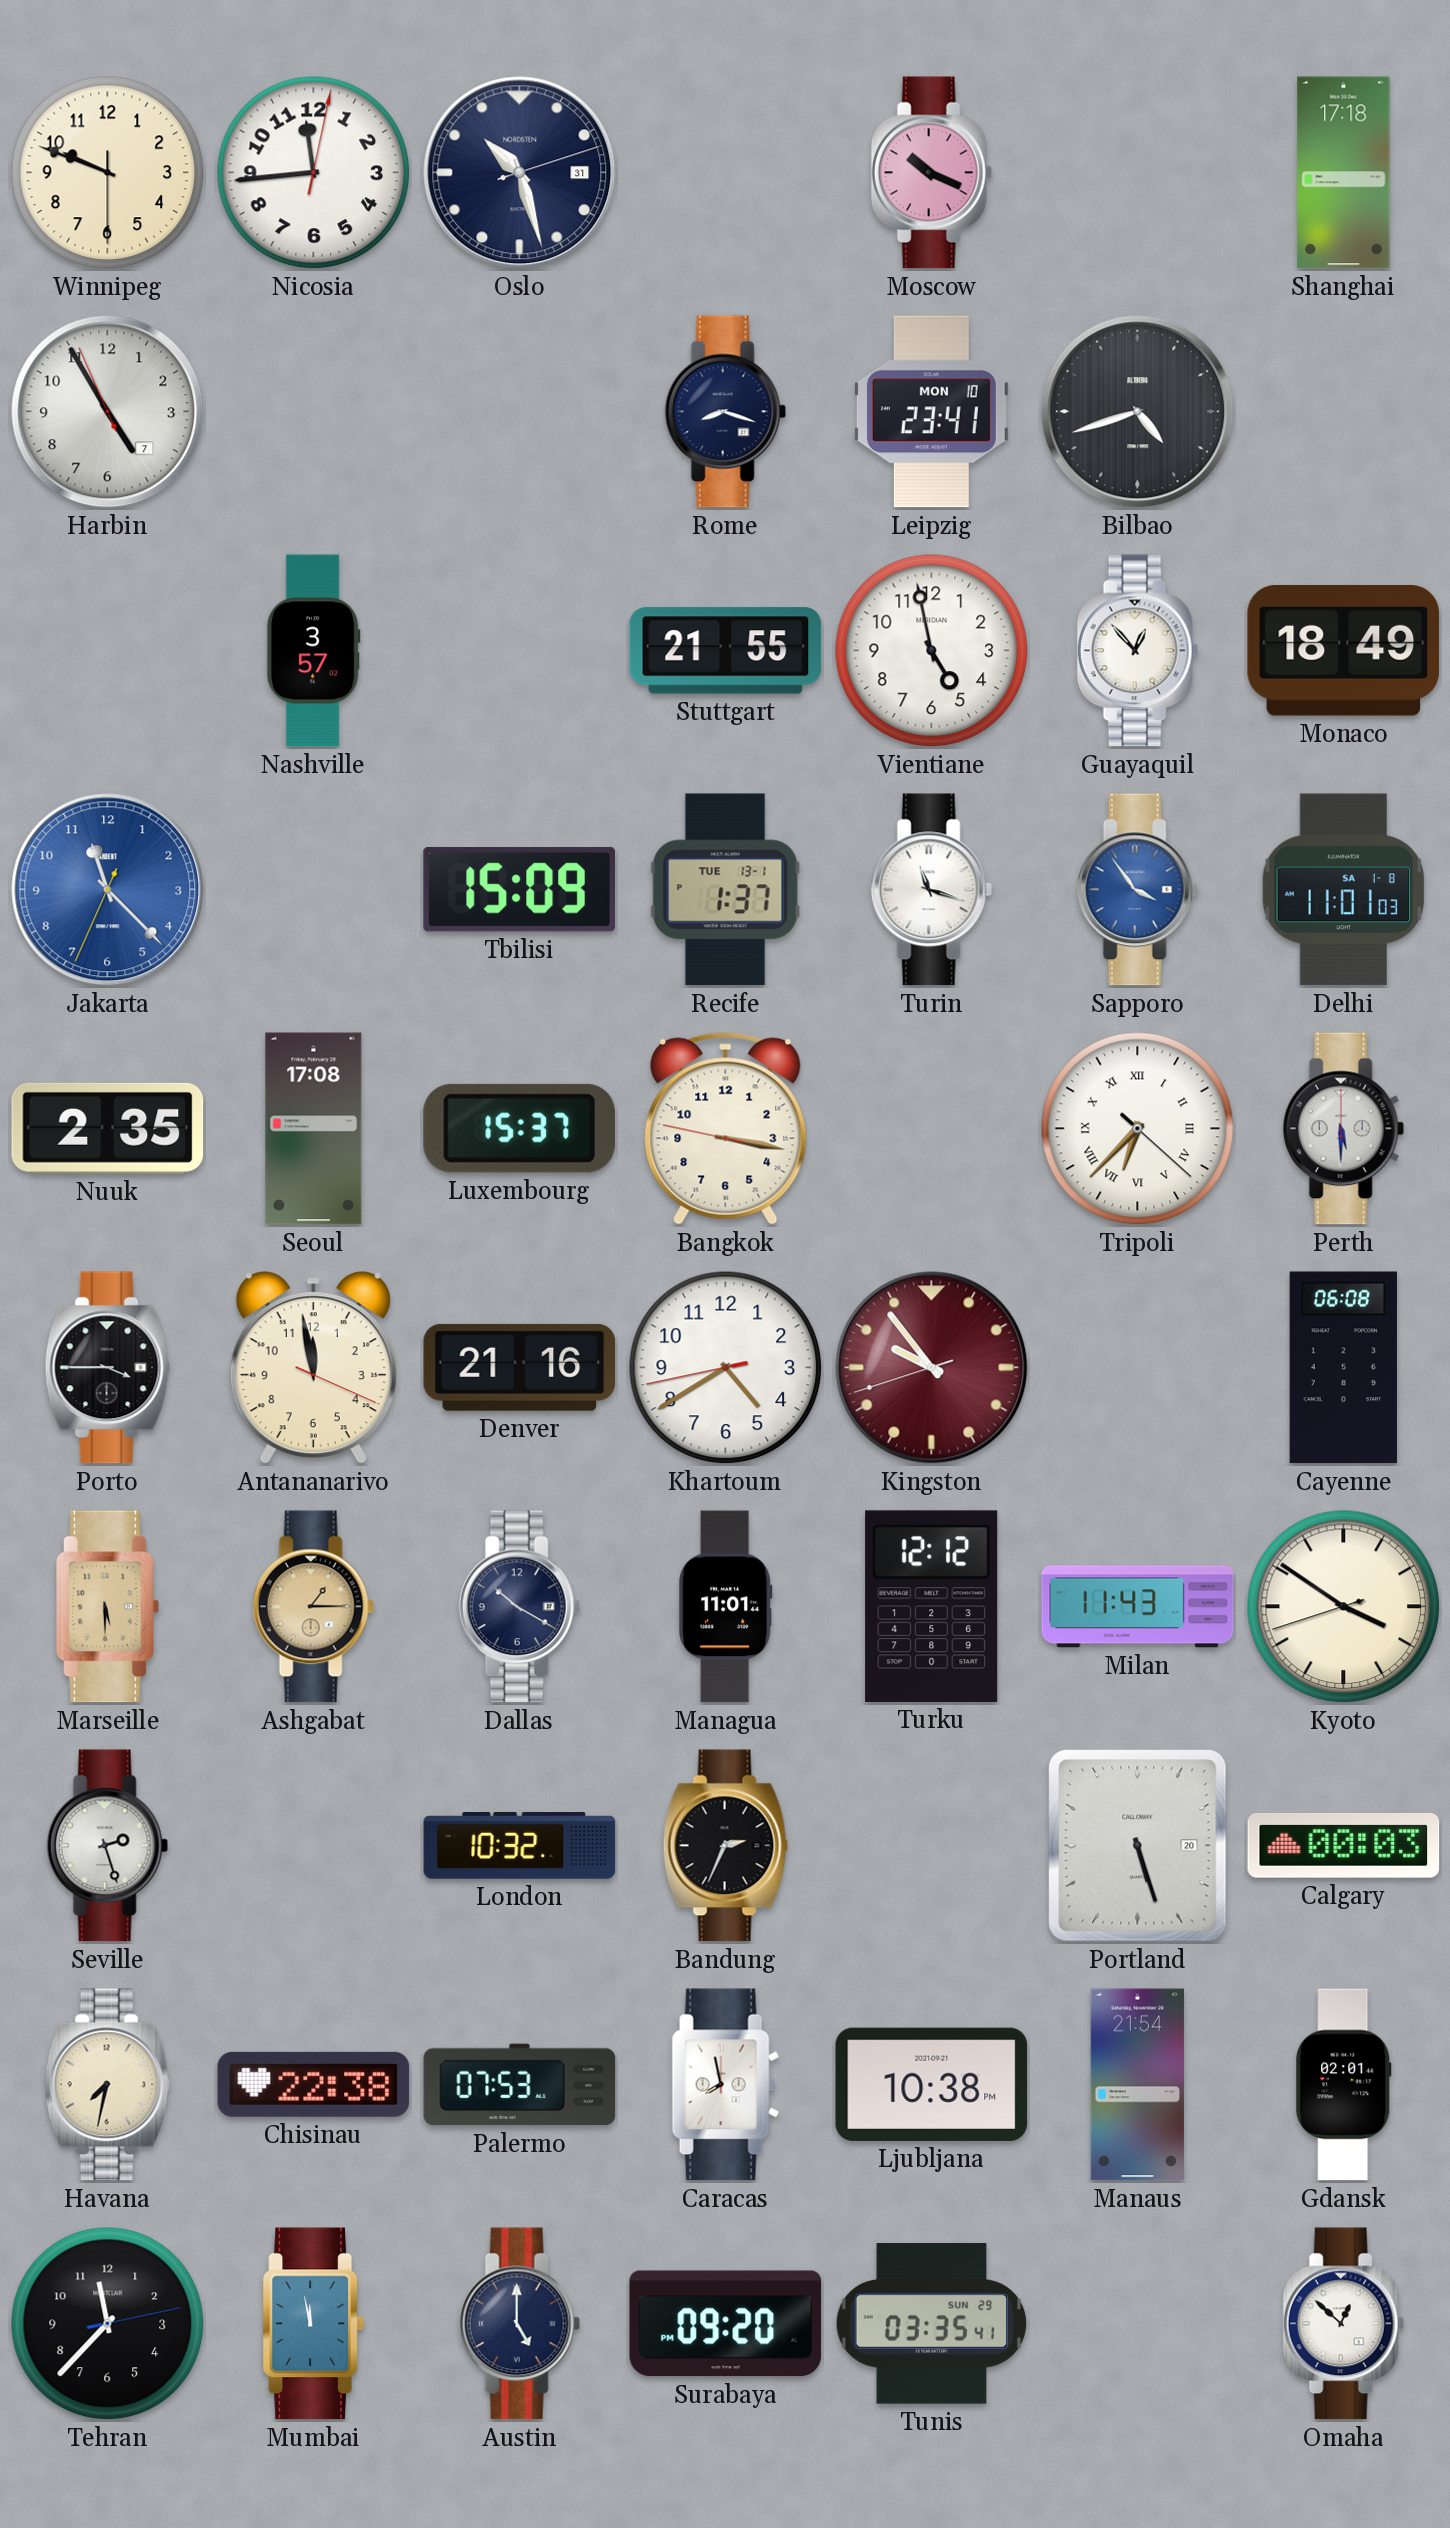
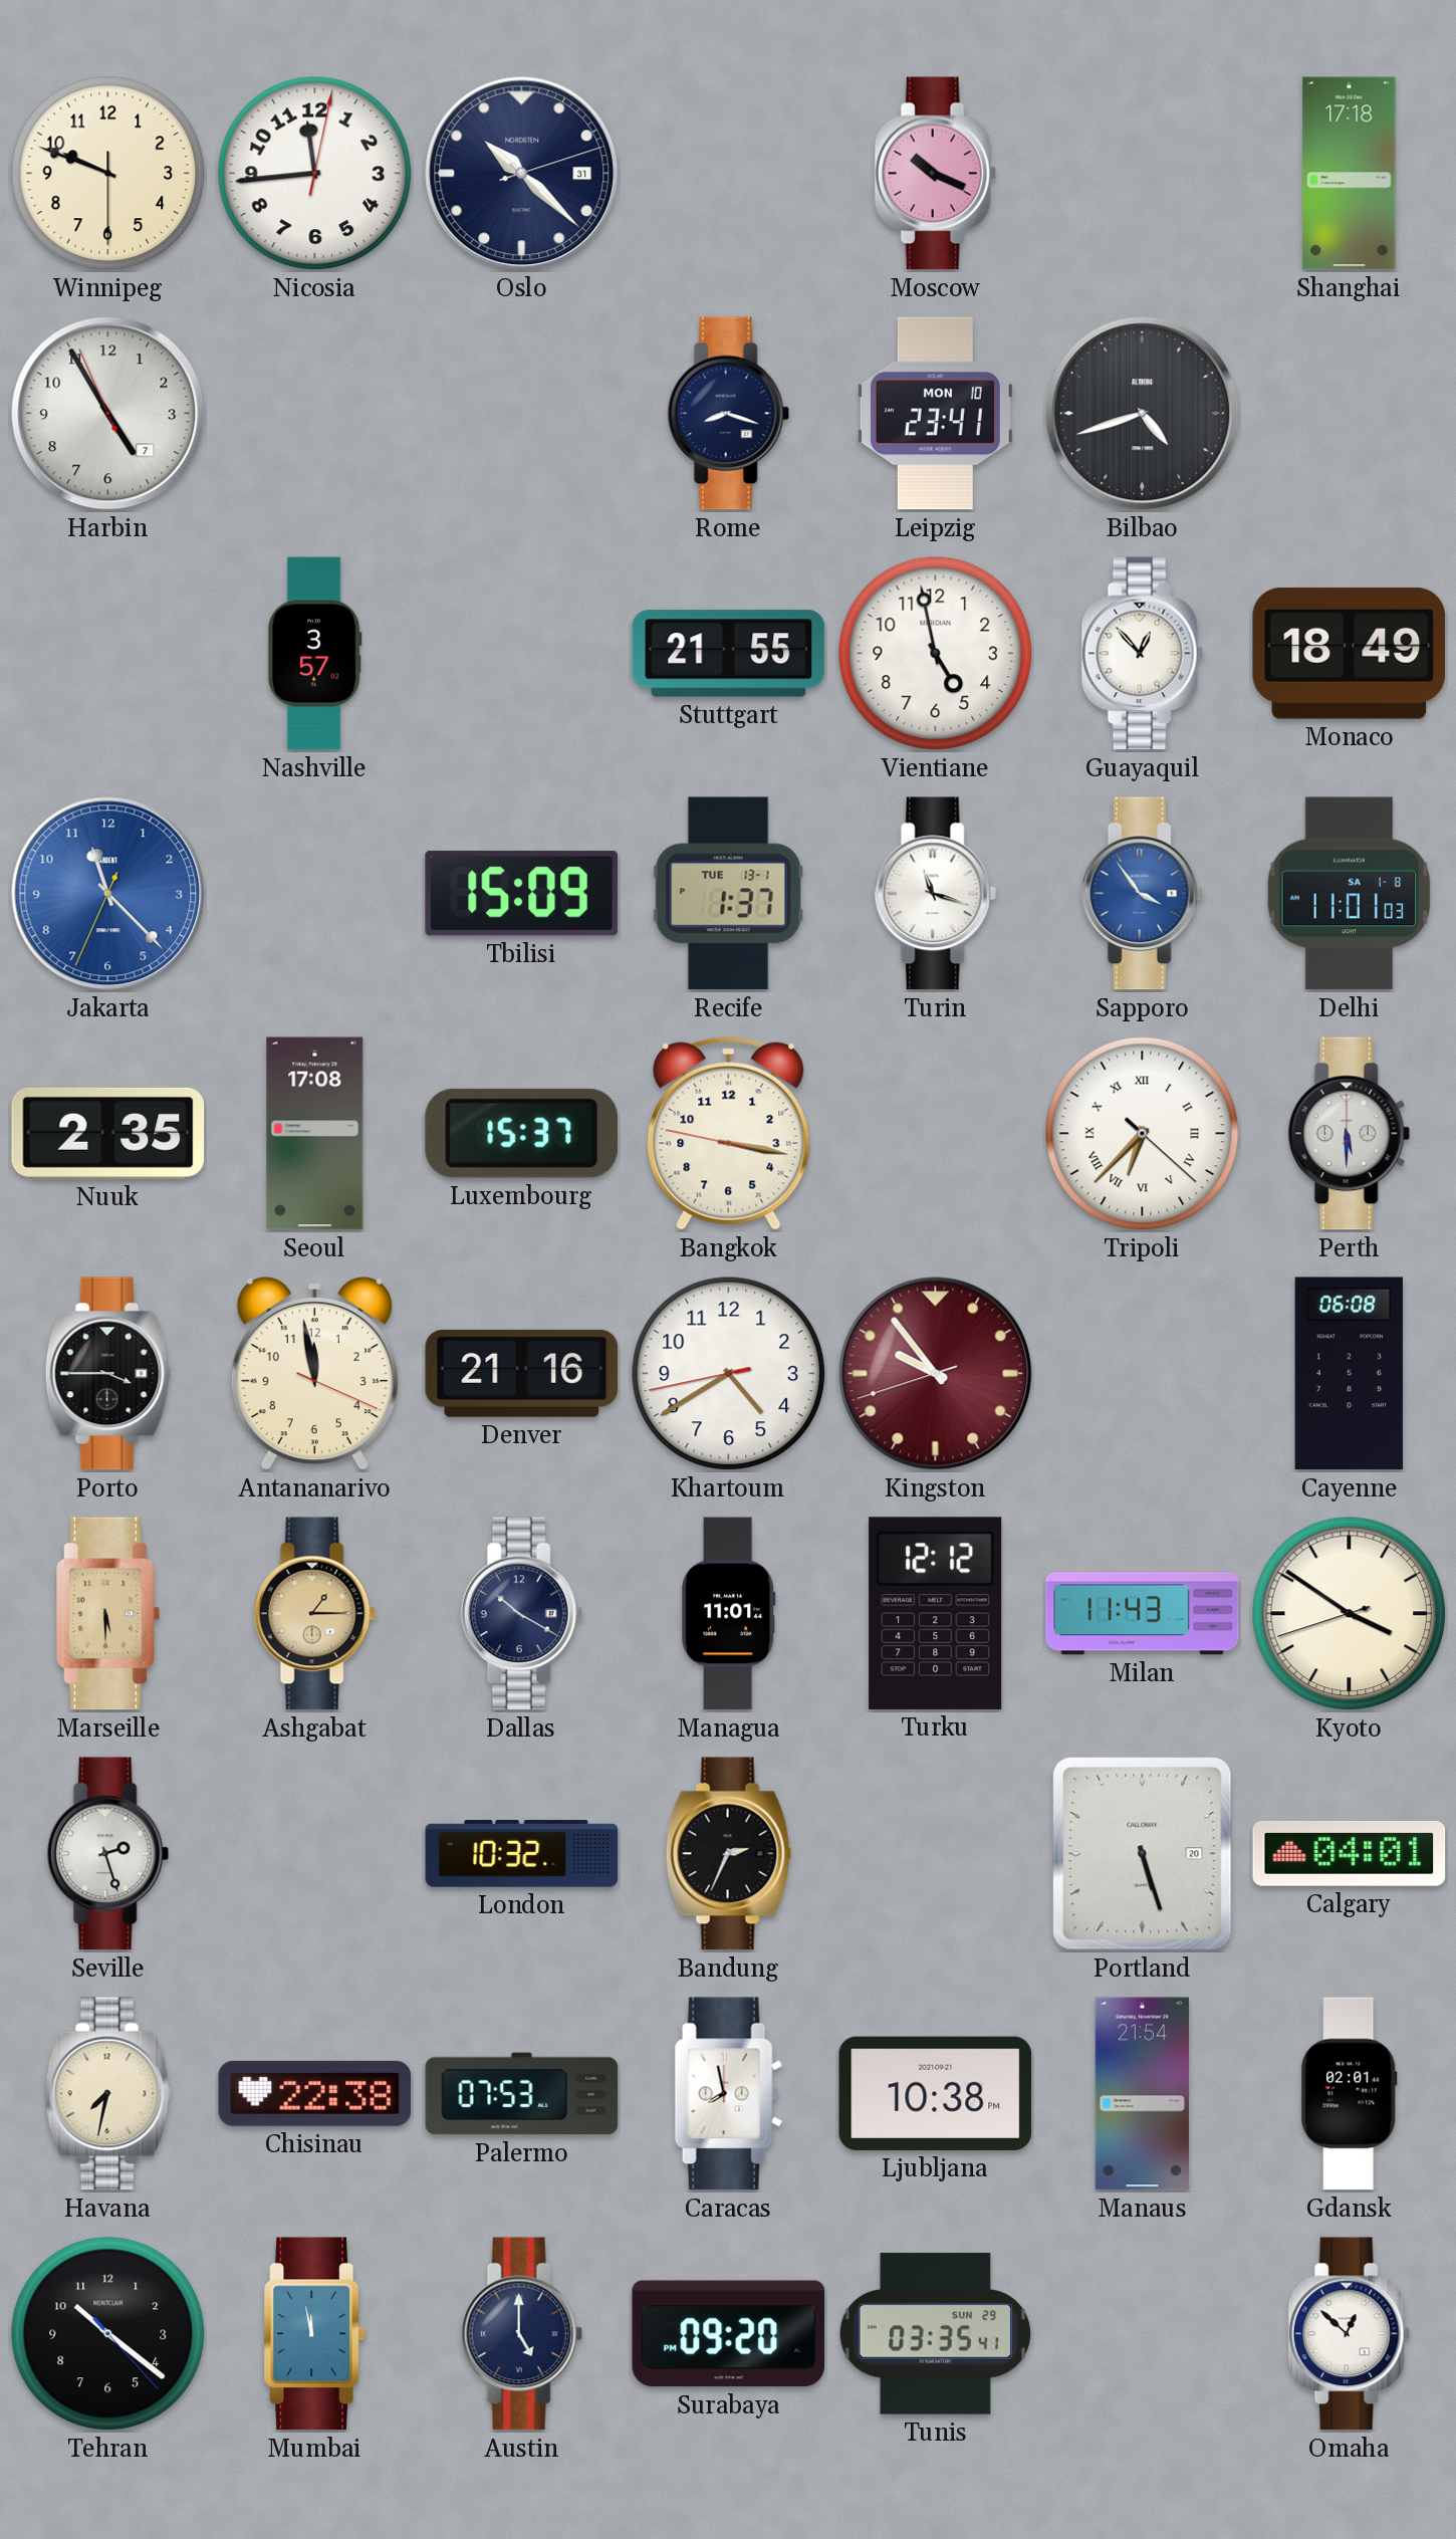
Oslo: 10:27 -> 10:22 (522, 174)
Calgary: 00:03 -> 04:01 (1350, 1854)
Tehran: 11:37 -> 10:21 (108, 2334)
